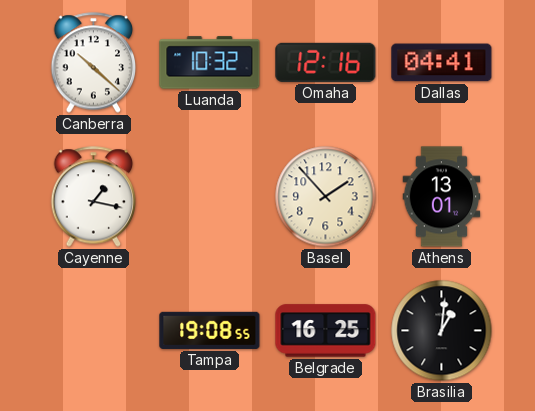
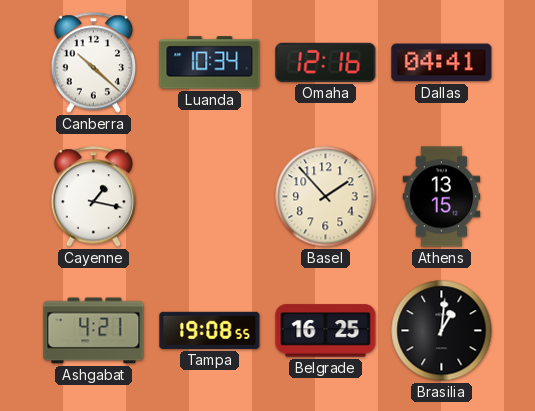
Luanda: 10:32 -> 10:34 (210, 63)
Athens: 13:01 -> 13:15 (442, 197)
Ashgabat: none -> 4:21 (94, 331)
